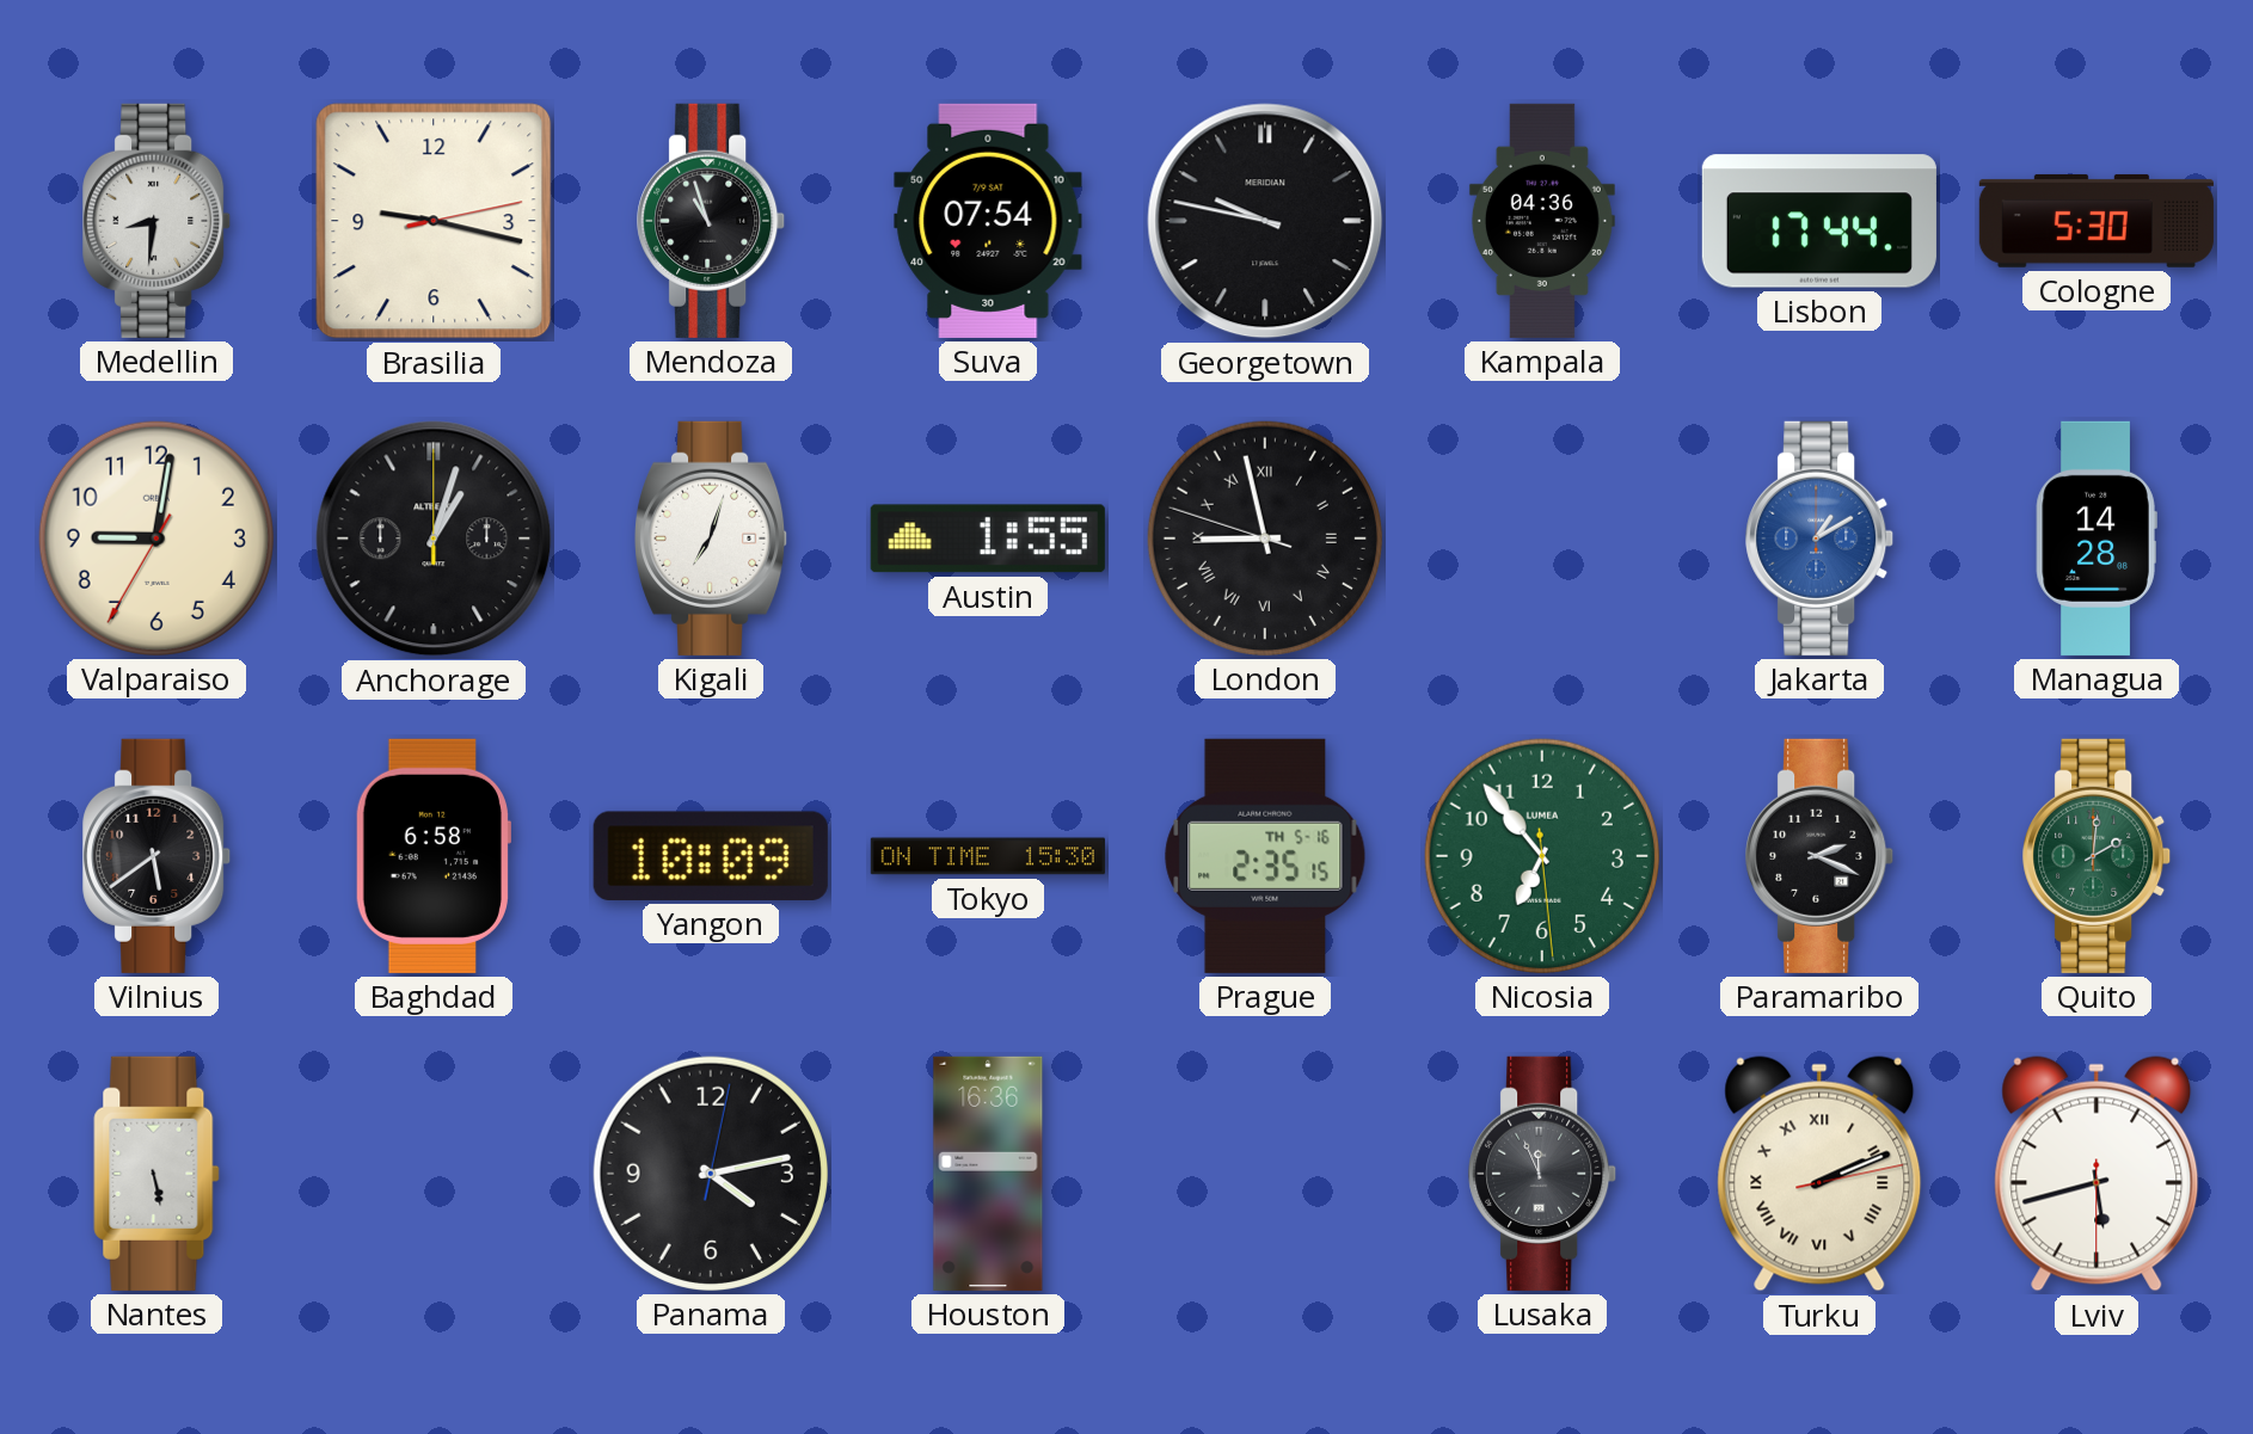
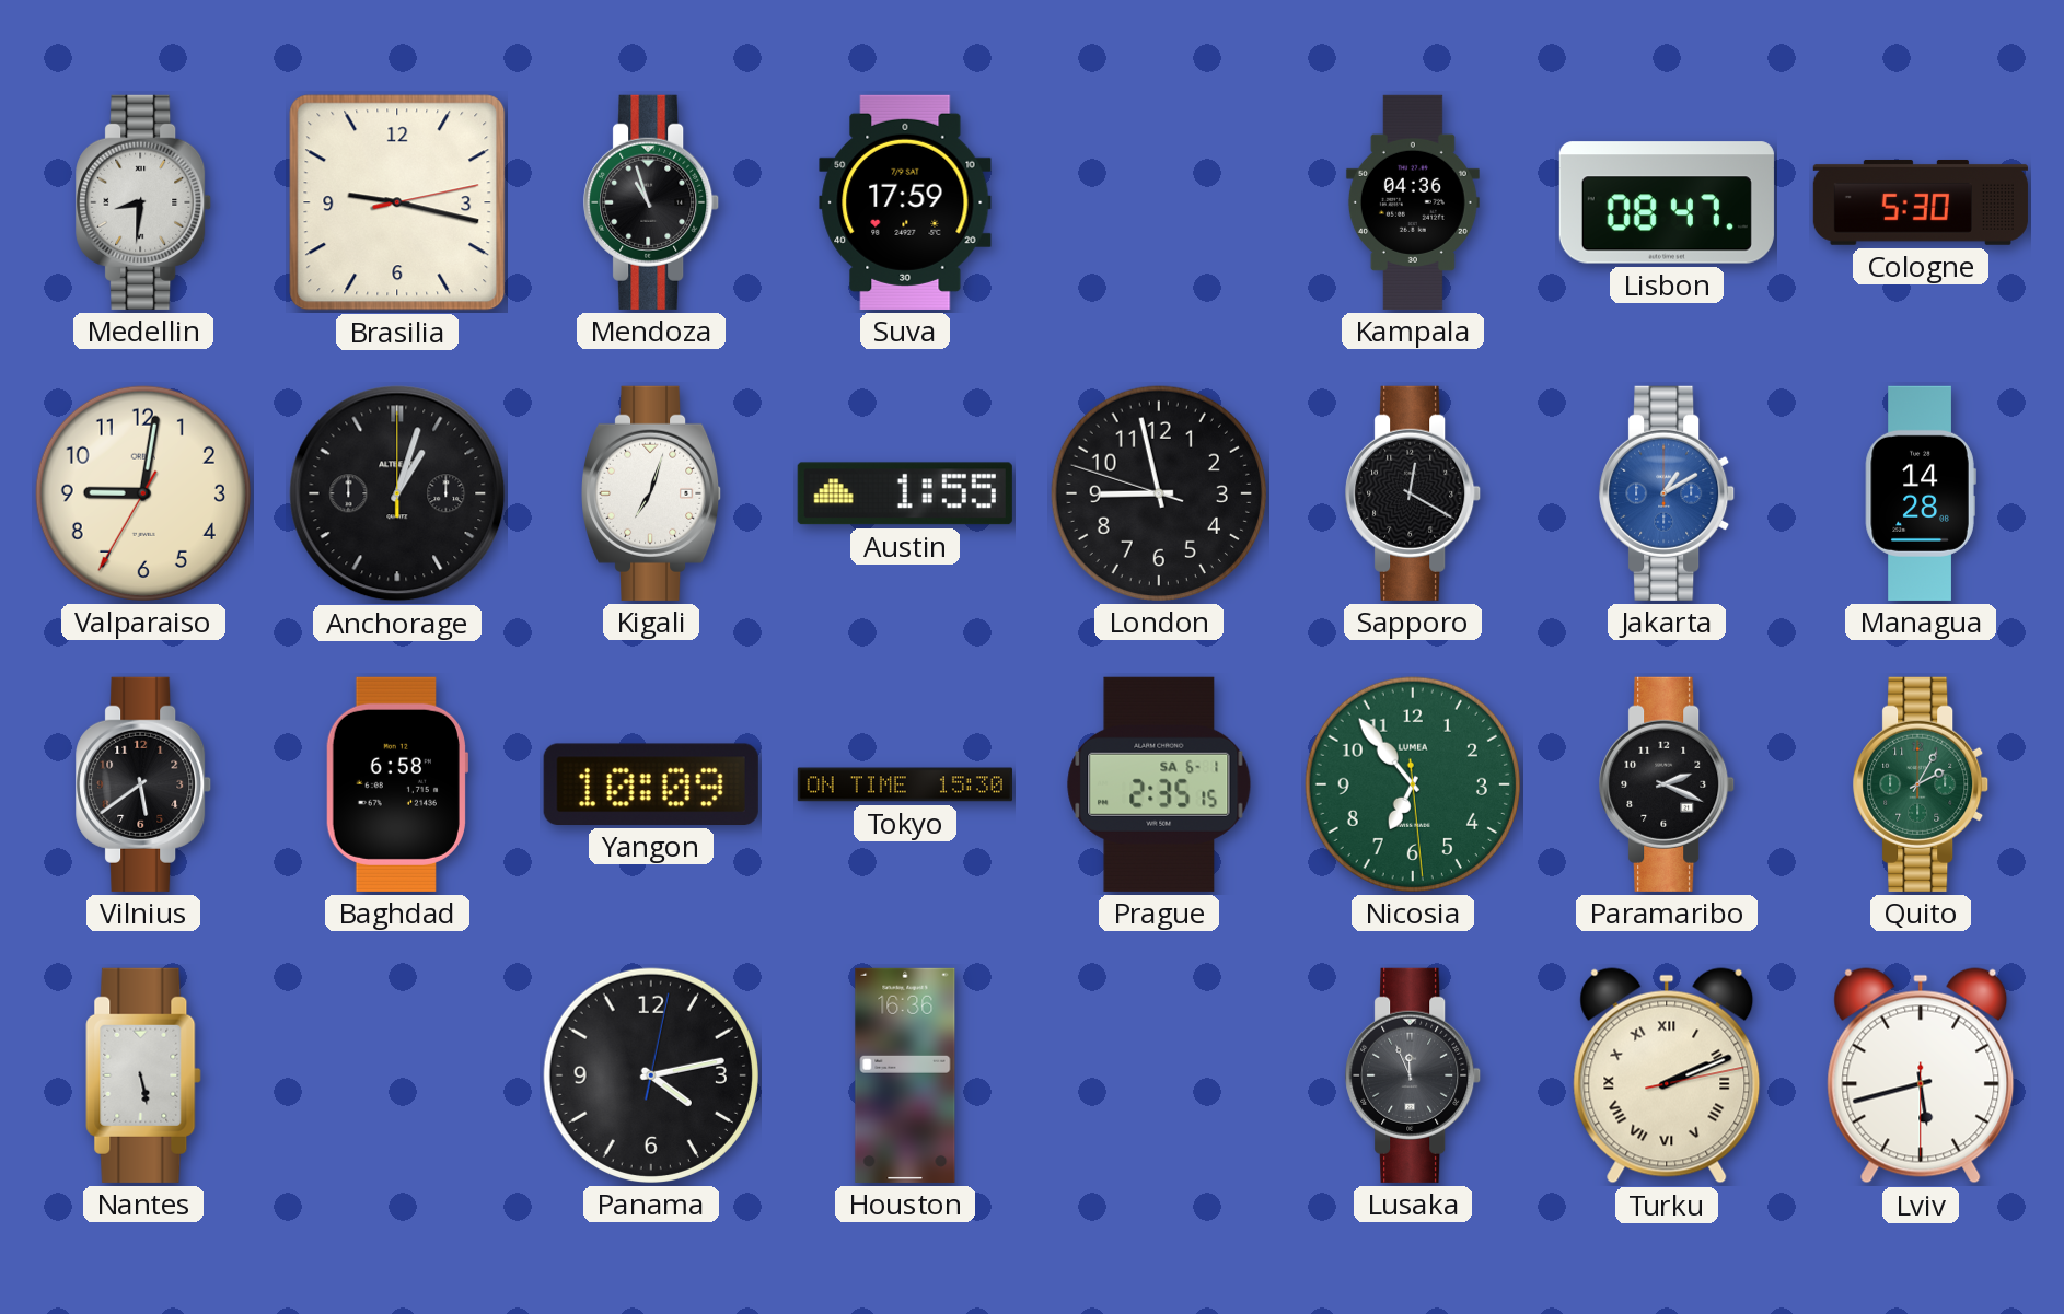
Suva: 07:54 -> 17:59 (905, 202)
Georgetown: 9:47 -> none (1265, 221)
Lisbon: 17:44 -> 08:47 (1667, 202)
London numerals: Roman -> Arabic (1159, 493)
Sapporo: none -> 12:20 (1414, 493)
Prague date: TH 5-16 -> SA 6-1 (1159, 784)
Quito: 2:01 -> 2:05 (1922, 784)
